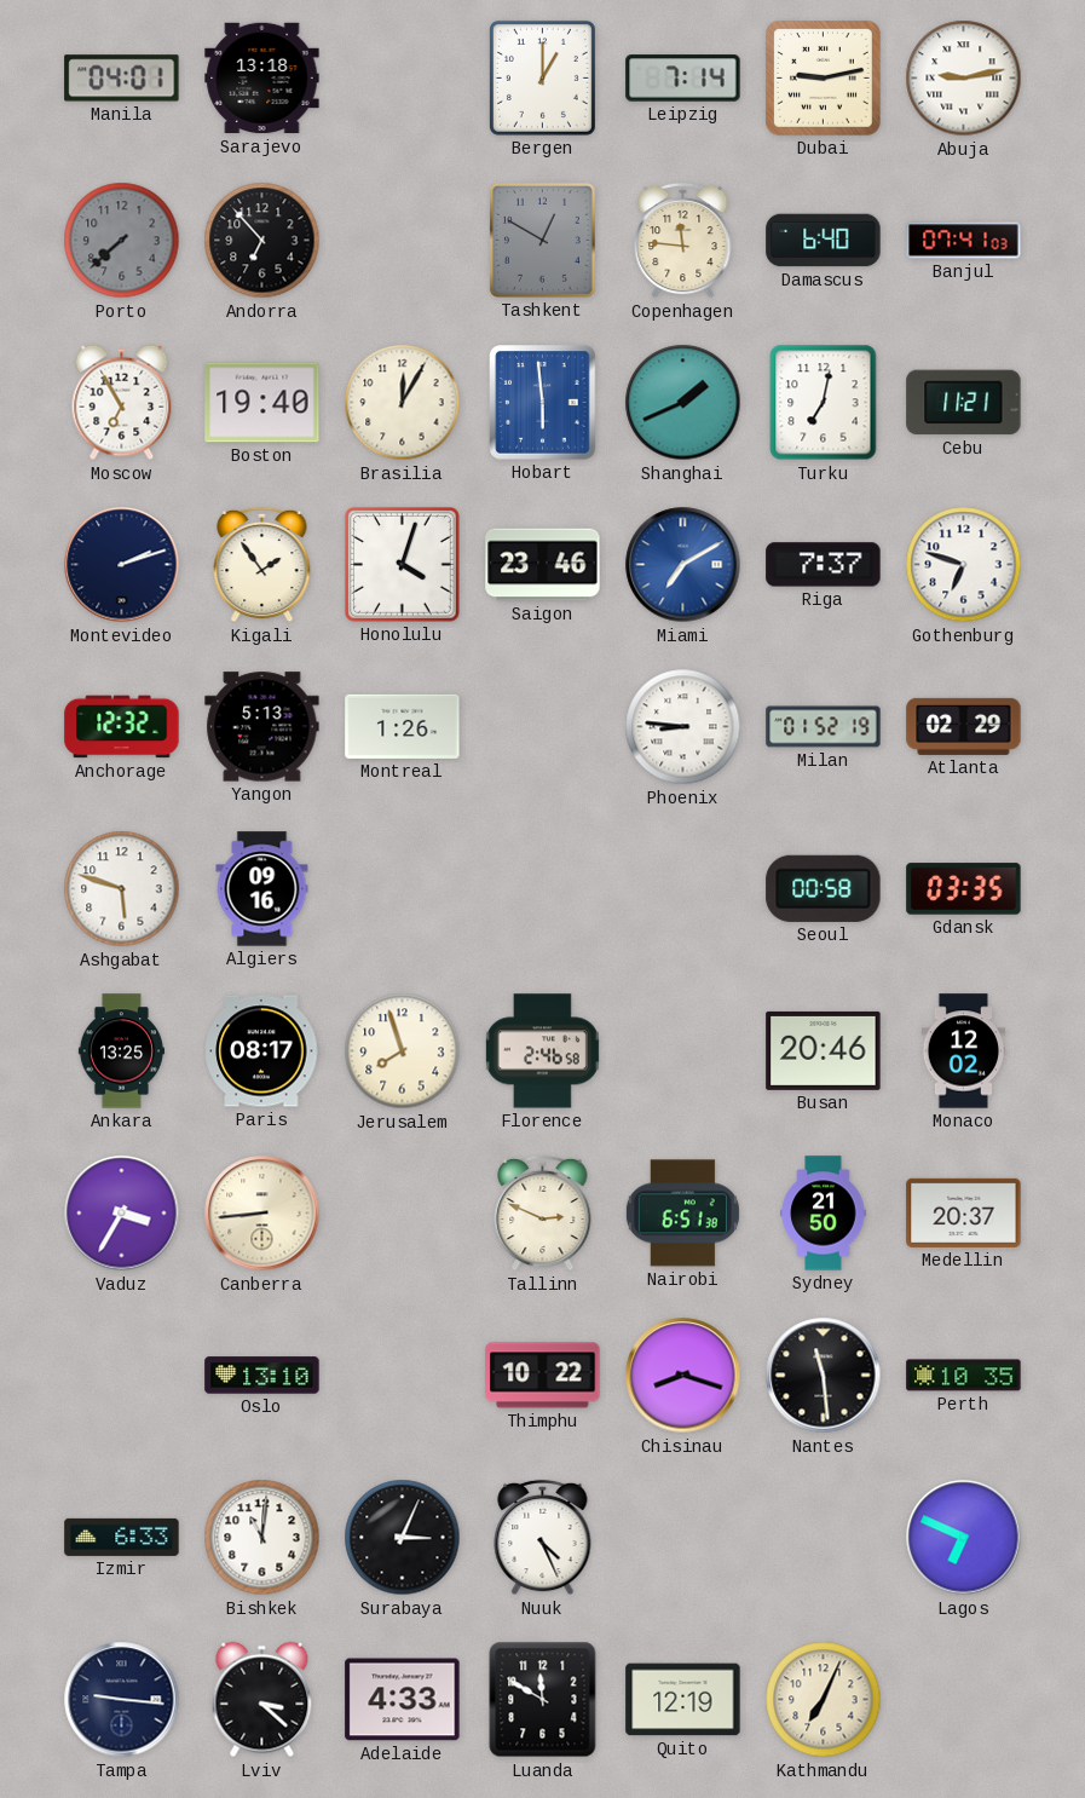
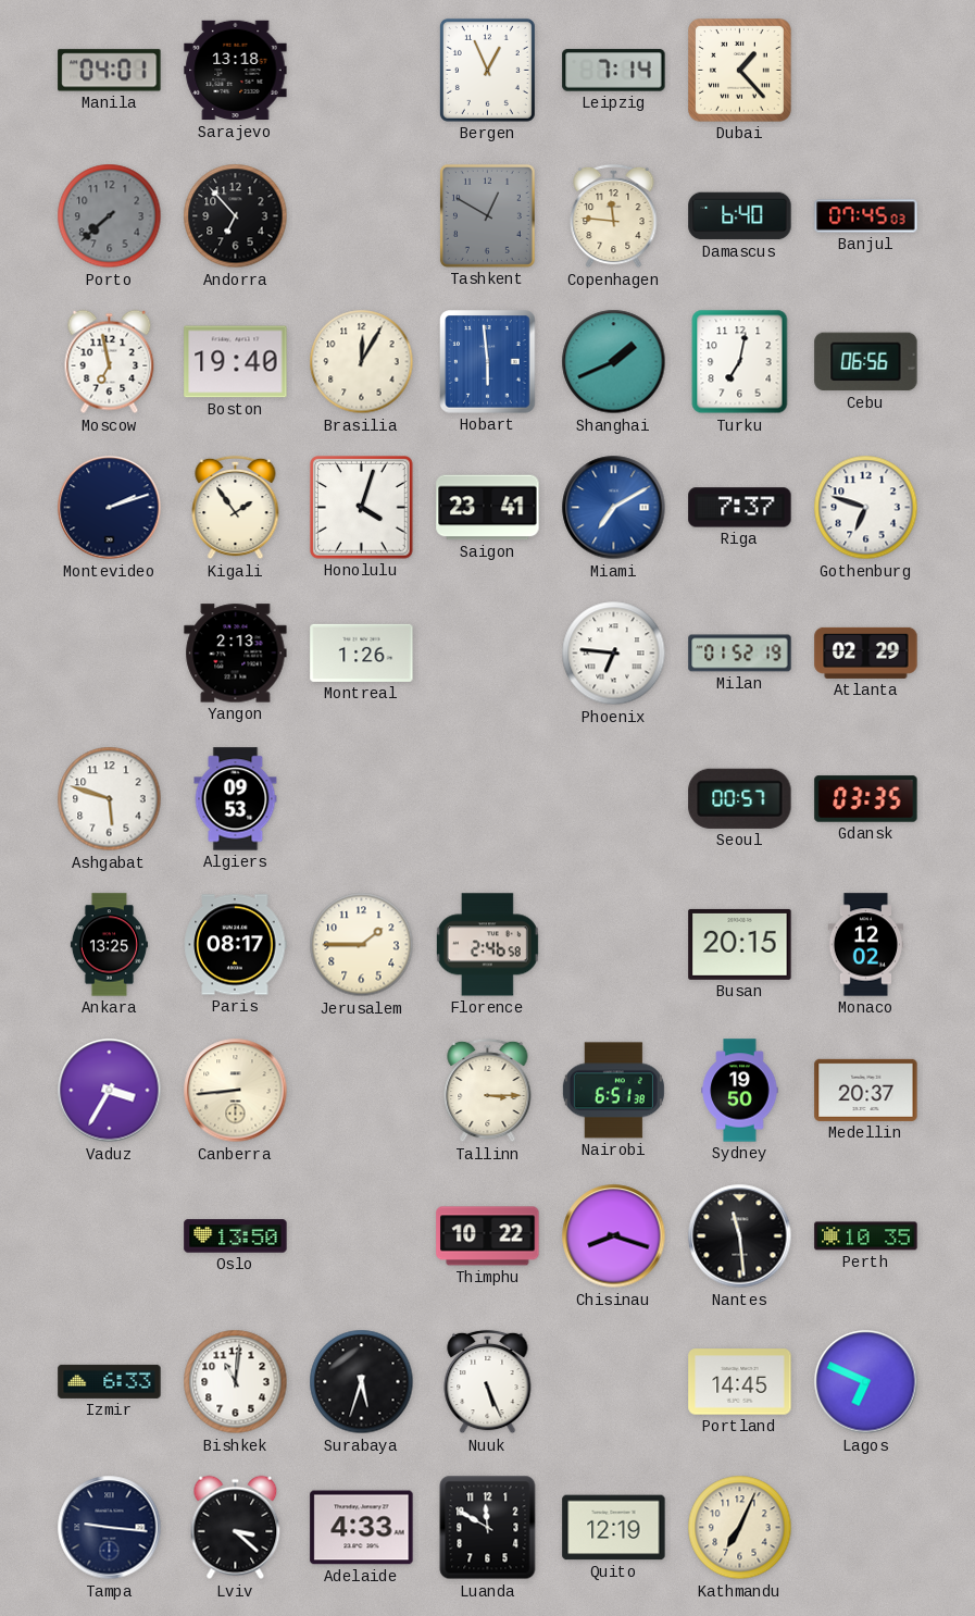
Bergen: 1:00 -> 12:56 (487, 70)
Dubai: 9:13 -> 1:23 (740, 71)
Abuja: 9:13 -> none (964, 79)
Banjul: 07:41 -> 07:45 (866, 216)
Moscow: 6:55 -> 6:58 (110, 362)
Cebu: 11:21 -> 06:56 (866, 362)
Saigon: 23:46 -> 23:41 (488, 508)
Anchorage: 12:32 -> none (122, 727)
Yangon: 5:13 -> 2:13 (236, 654)
Phoenix: 8:46 -> 6:46 (614, 654)
Algiers: 09:16 -> 09:53 (236, 799)
Seoul: 00:58 -> 00:57 (740, 798)
Jerusalem: 7:57 -> 1:45 (362, 945)
Busan: 20:46 -> 20:15 (740, 944)
Tallinn: 2:49 -> 3:15 (488, 1091)
Sydney: 21:50 -> 19:50 (740, 1091)
Oslo: 13:10 -> 13:50 (236, 1236)
Surabaya: 3:04 -> 5:33 (362, 1382)
Nuuk: 4:26 -> 5:26 (488, 1382)
Portland: none -> 14:45 (740, 1382)
